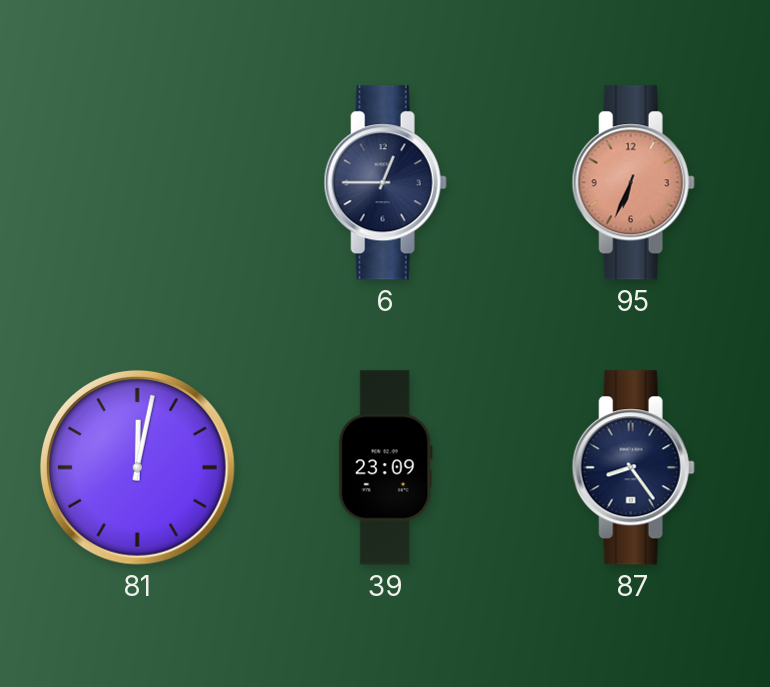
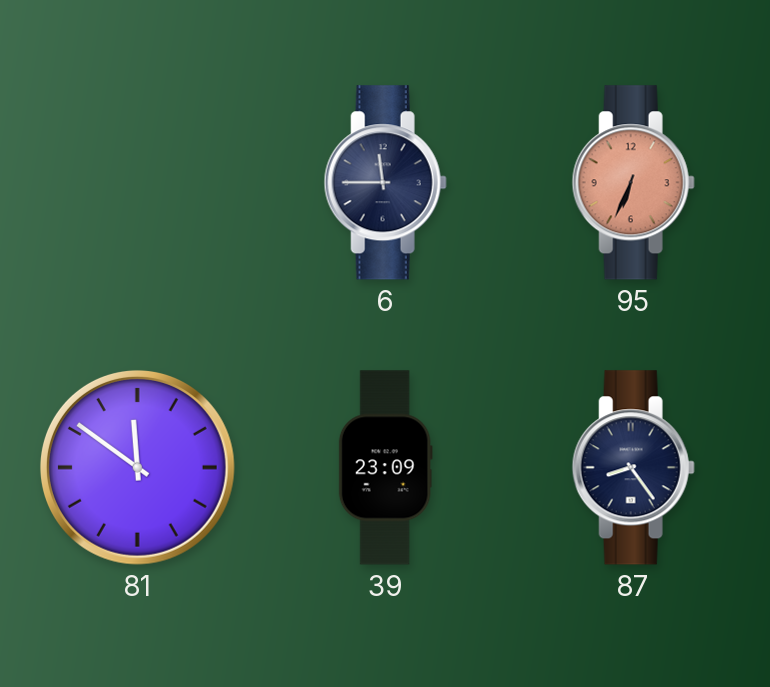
6: 12:45 -> 11:45 (385, 183)
81: 12:02 -> 11:51 (137, 467)
